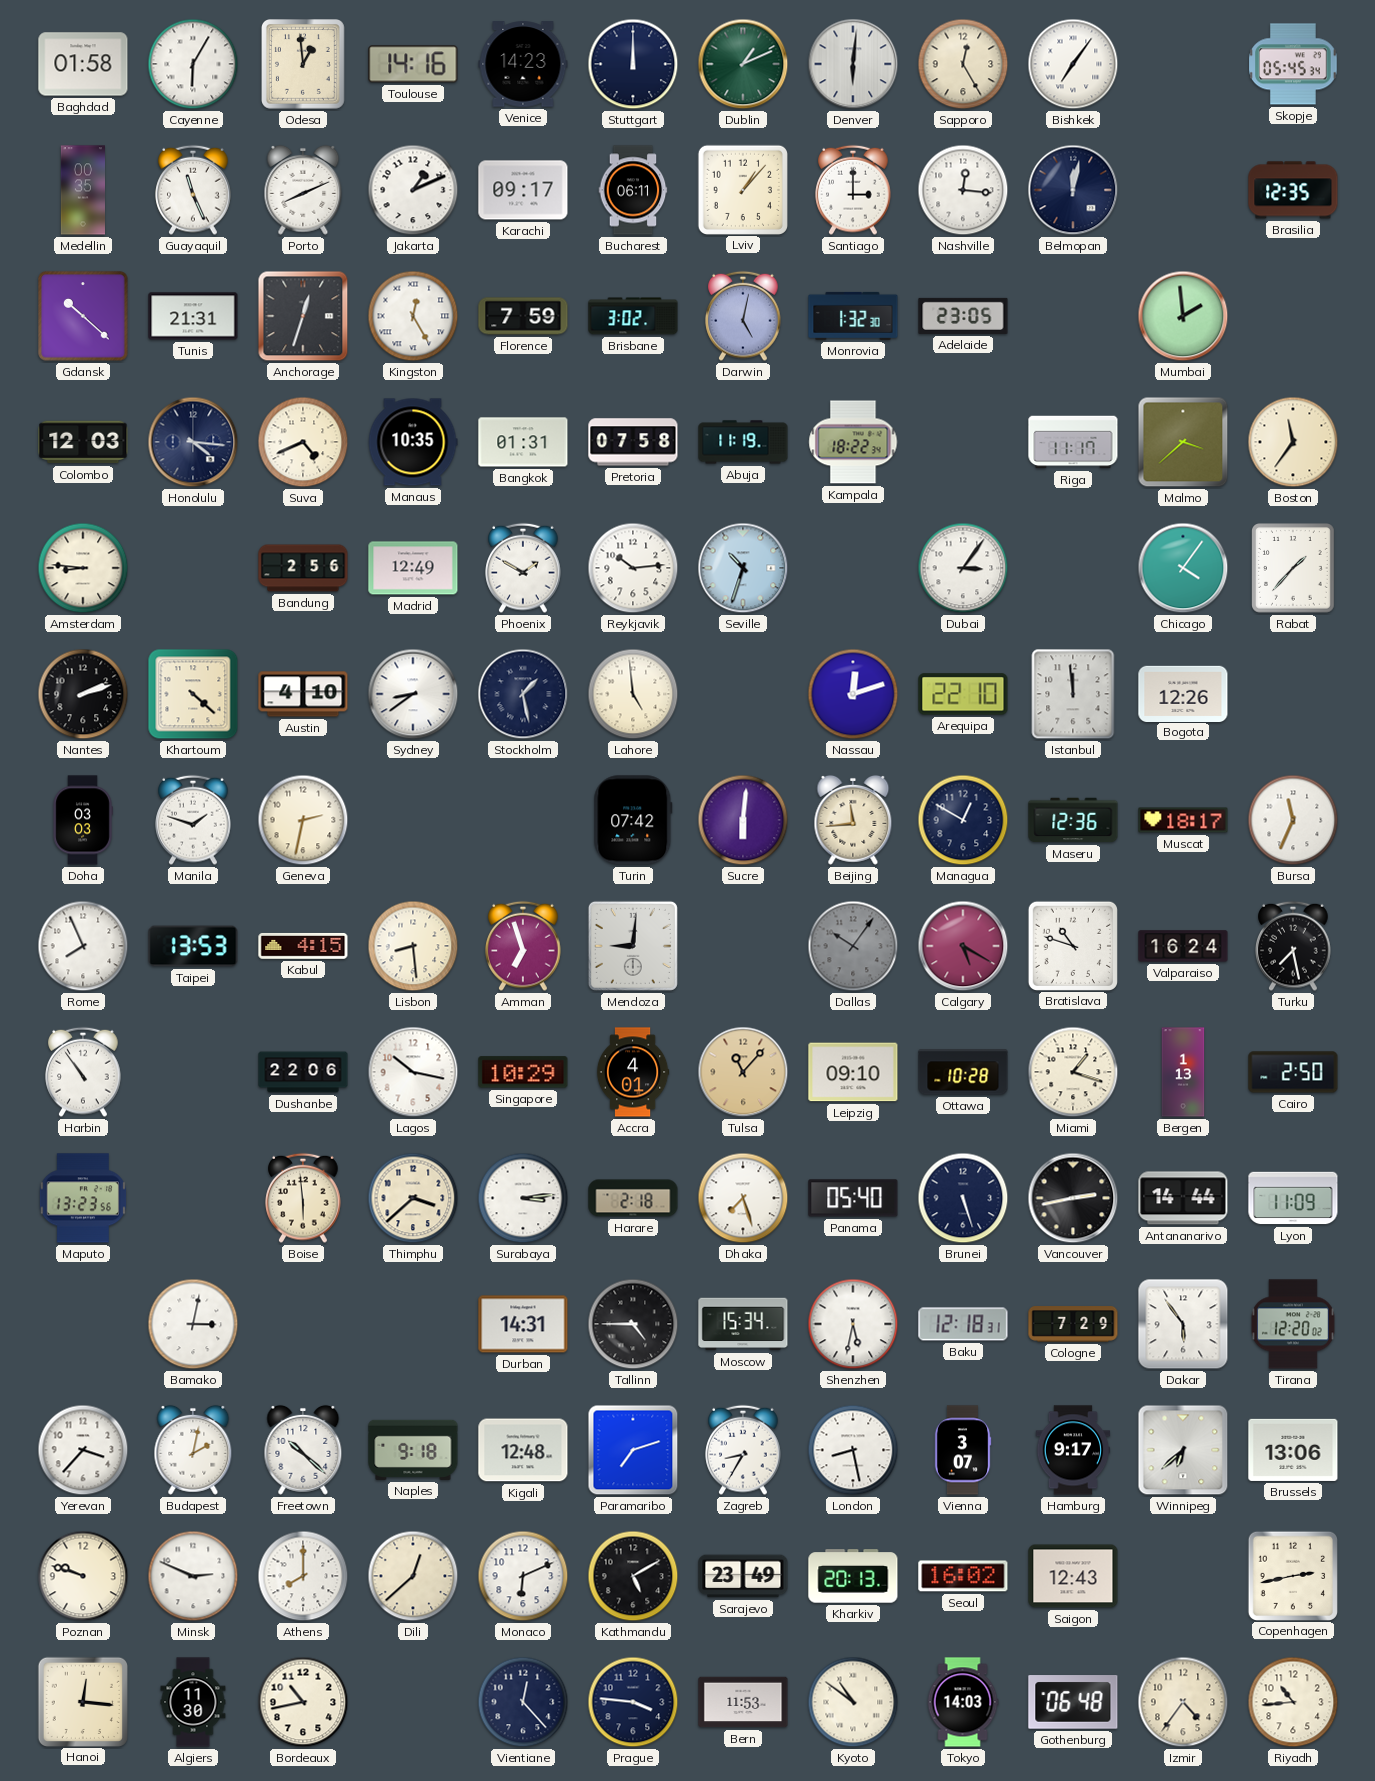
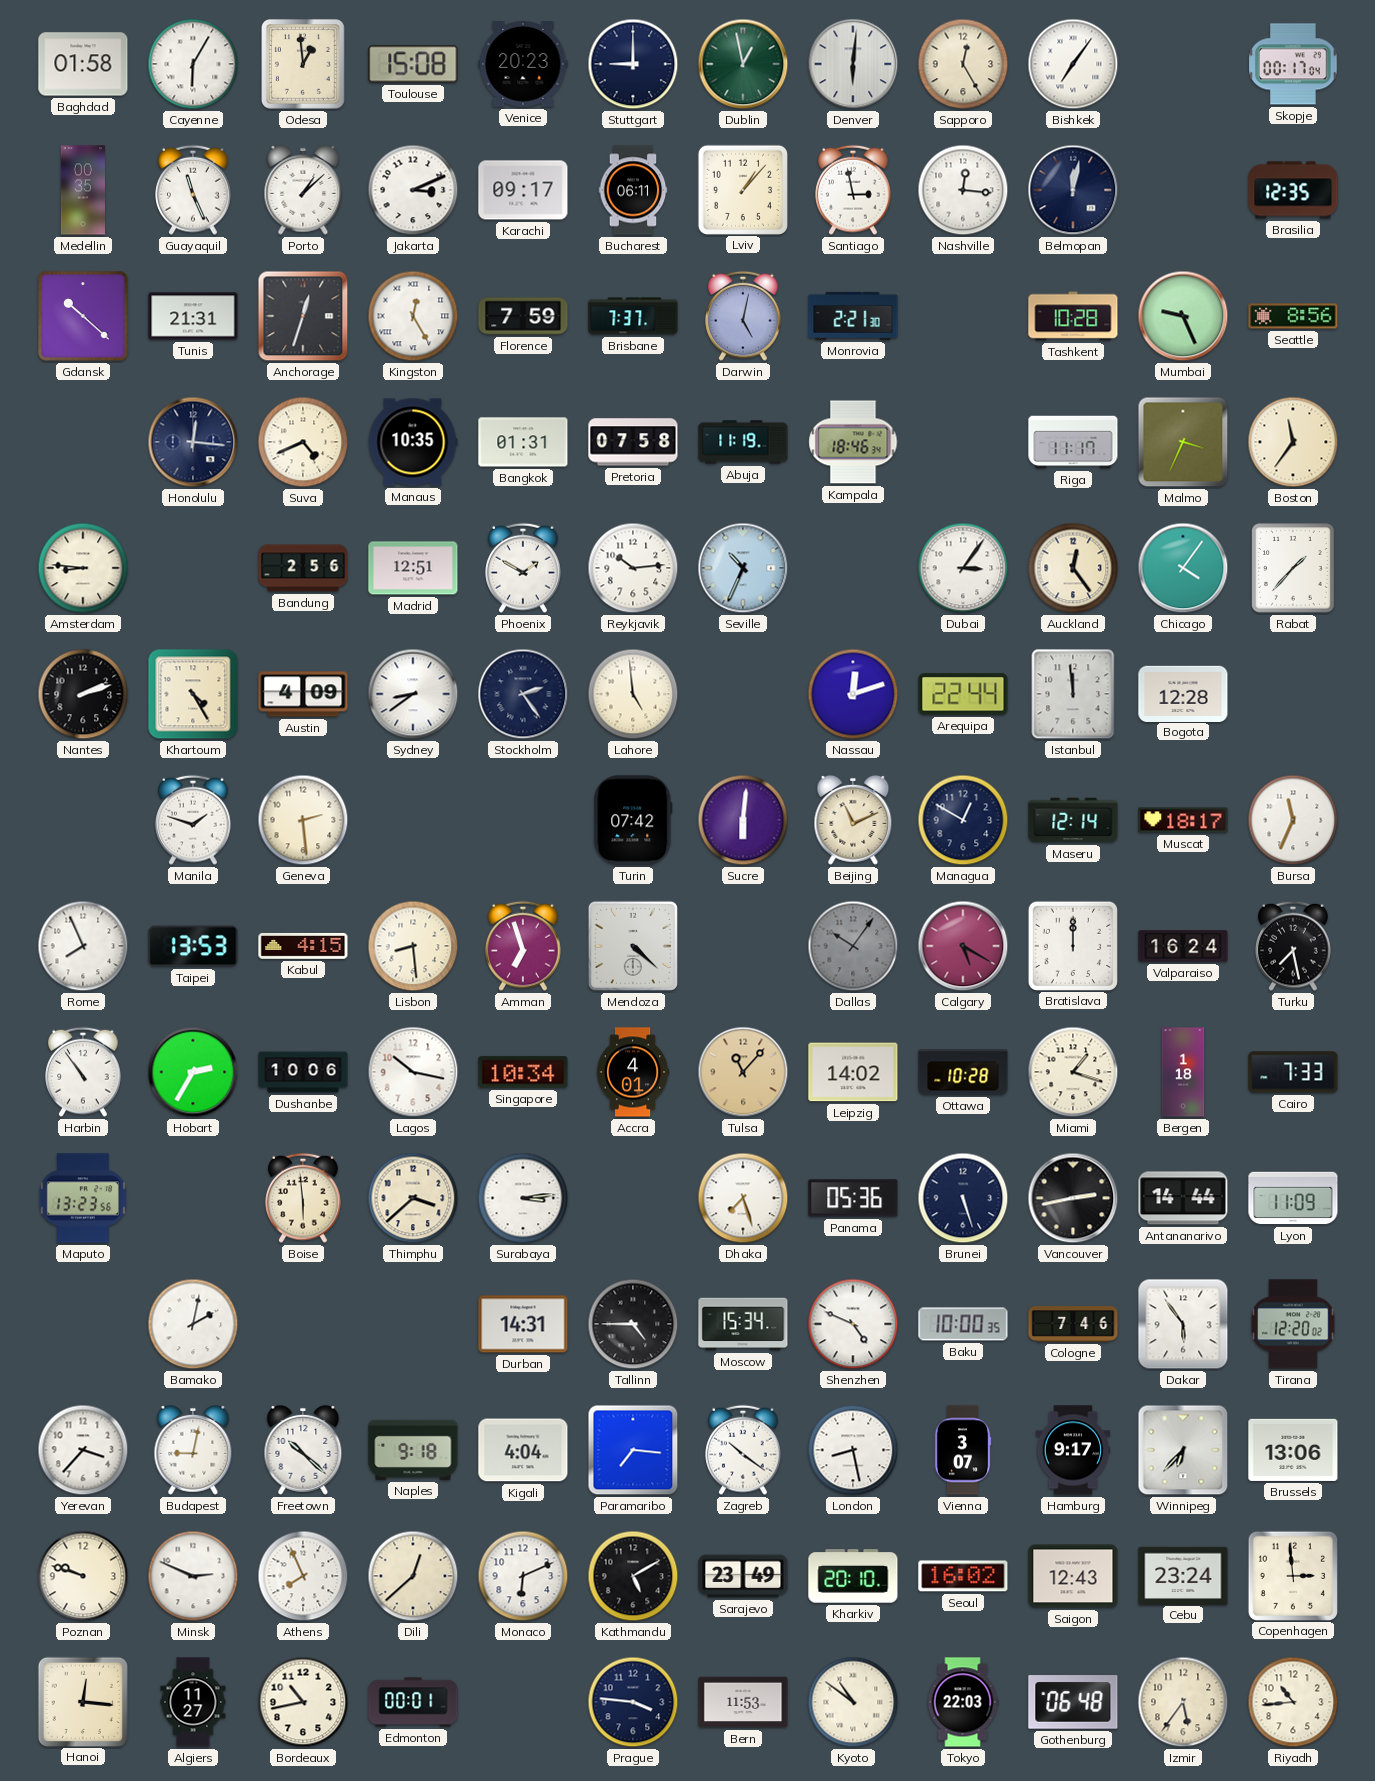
Toulouse: 14:16 -> 15:08 (413, 64)
Venice: 14:23 -> 20:23 (523, 64)
Stuttgart: 12:00 -> 9:00 (633, 64)
Dublin: 1:11 -> 12:58 (743, 64)
Skopje: 05:45 -> 00:17 (1293, 64)
Porto: 8:11 -> 1:08 (303, 190)
Jakarta: 1:11 -> 3:11 (413, 190)
Santiago: 3:00 -> 2:58 (853, 190)
Brisbane: 3:02 -> 7:37 (633, 316)
Monrovia: 1:32 -> 2:21 (853, 316)
Adelaide: 23:05 -> none (963, 316)
Tashkent: none -> 10:28 (1073, 316)
Mumbai: 1:59 -> 9:26 (1183, 316)
Seattle: none -> 8:56 (1293, 316)
Colombo: 12:03 -> none (83, 442)
Honolulu: 4:16 -> 12:16 (193, 442)
Kampala: 18:22 -> 18:46 (853, 442)
Malmo: 3:38 -> 3:34 (1183, 442)
Madrid: 12:49 -> 12:51 (413, 568)
Seville: 10:33 -> 10:34 (743, 568)
Auckland: none -> 12:24 (1073, 568)
Khartoum: 4:22 -> 4:25 (193, 694)
Austin: 4:10 -> 4:09 (303, 694)
Stockholm: 1:28 -> 2:24 (523, 694)
Arequipa: 22:10 -> 22:44 (963, 694)
Bogota: 12:26 -> 12:28 (1183, 693)
Doha: 03:03 -> none (83, 820)
Geneva: 2:32 -> 2:29 (303, 820)
Beijing: 11:44 -> 11:11 (853, 820)
Maseru: 12:36 -> 12:14 (1073, 820)
Mendoza: 9:01 -> 4:22 (633, 946)
Bratislava: 10:48 -> 12:00 (1072, 945)
Hobart: none -> 2:35 (193, 1072)
Dushanbe: 22:06 -> 10:06 (303, 1072)
Singapore: 10:29 -> 10:34 (523, 1072)
Leipzig: 09:10 -> 14:02 (853, 1072)
Bergen: 1:13 -> 1:18 (1183, 1072)
Cairo: 2:50 -> 7:33 (1293, 1072)
Harare: 2:18 -> none (633, 1198)
Panama: 05:40 -> 05:36 (853, 1198)
Bamako: 3:02 -> 2:02 (193, 1324)
Shenzhen: 5:32 -> 4:49 (853, 1324)
Baku: 12:18 -> 10:00 (963, 1324)
Cologne: 7:29 -> 7:46 (1073, 1324)
Budapest: 2:02 -> 9:02 (193, 1450)
Kigali: 12:48 -> 4:04 (523, 1450)
Paramaribo: 7:12 -> 7:16 (633, 1450)
Zagreb: 8:35 -> 10:21 (743, 1450)
Winnipeg: 6:38 -> 6:37 (1183, 1450)
Athens: 8:00 -> 7:56 (303, 1576)
Kharkiv: 20:13 -> 20:10 (853, 1576)
Cebu: none -> 23:24 (1183, 1575)
Copenhagen: 2:43 -> 2:59 (1292, 1575)
Algiers: 11:30 -> 11:27 (193, 1702)
Edmonton: none -> 00:01 (413, 1702)
Vientiane: 12:23 -> none (523, 1702)
Tokyo: 14:03 -> 22:03 (963, 1702)
Izmir: 4:36 -> 5:36 (1183, 1702)
